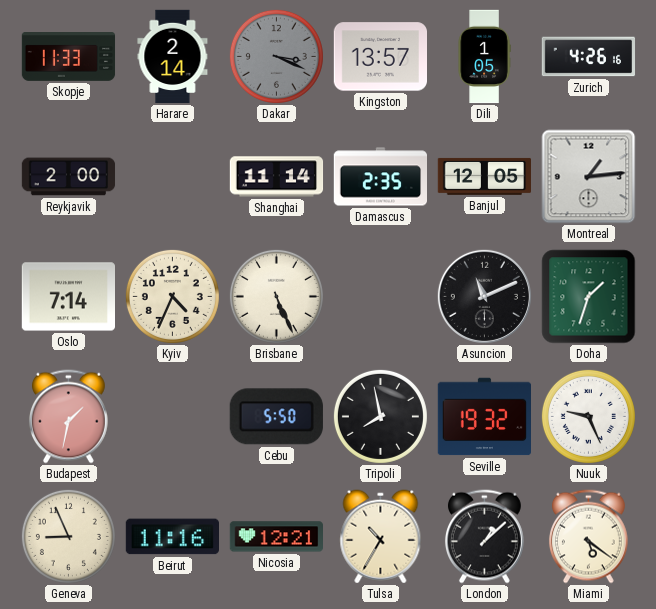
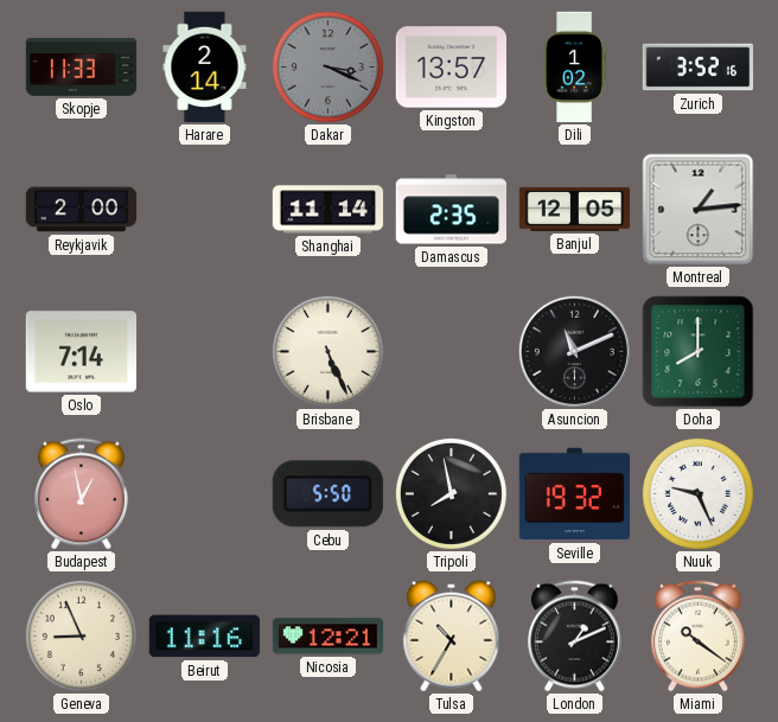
Dili: 1:05 -> 1:02 (574, 68)
Zurich: 4:26 -> 3:52 (699, 68)
Kyiv: 4:34 -> none (172, 296)
Doha: 1:33 -> 8:00 (699, 352)
Budapest: 1:32 -> 12:58 (81, 494)
London: 1:08 -> 1:11 (574, 637)
Miami: 5:21 -> 10:21 (697, 637)
